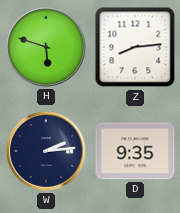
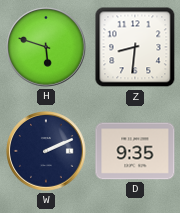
Z: 8:14 -> 8:31 (135, 47)
W: 2:14 -> 2:11 (46, 151)
